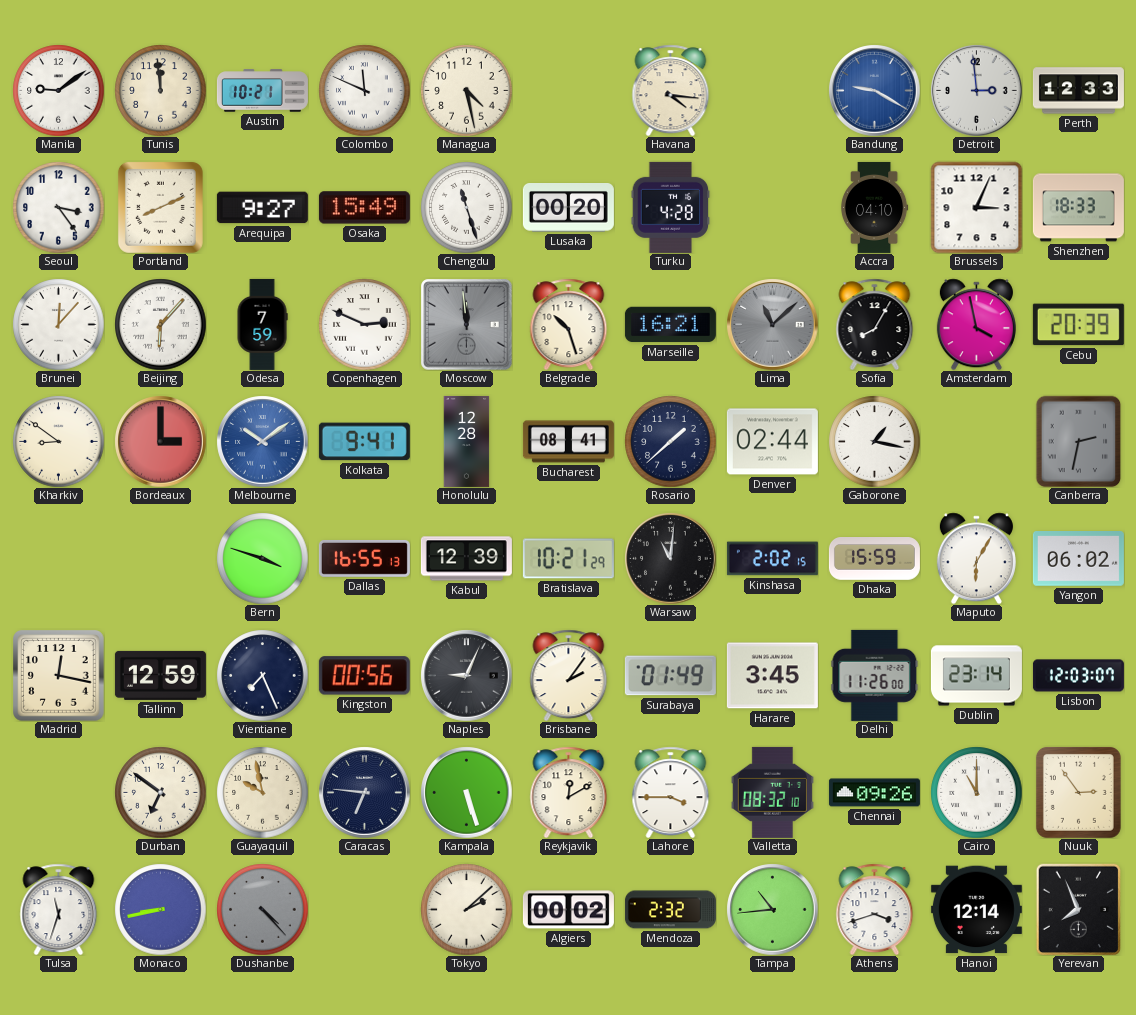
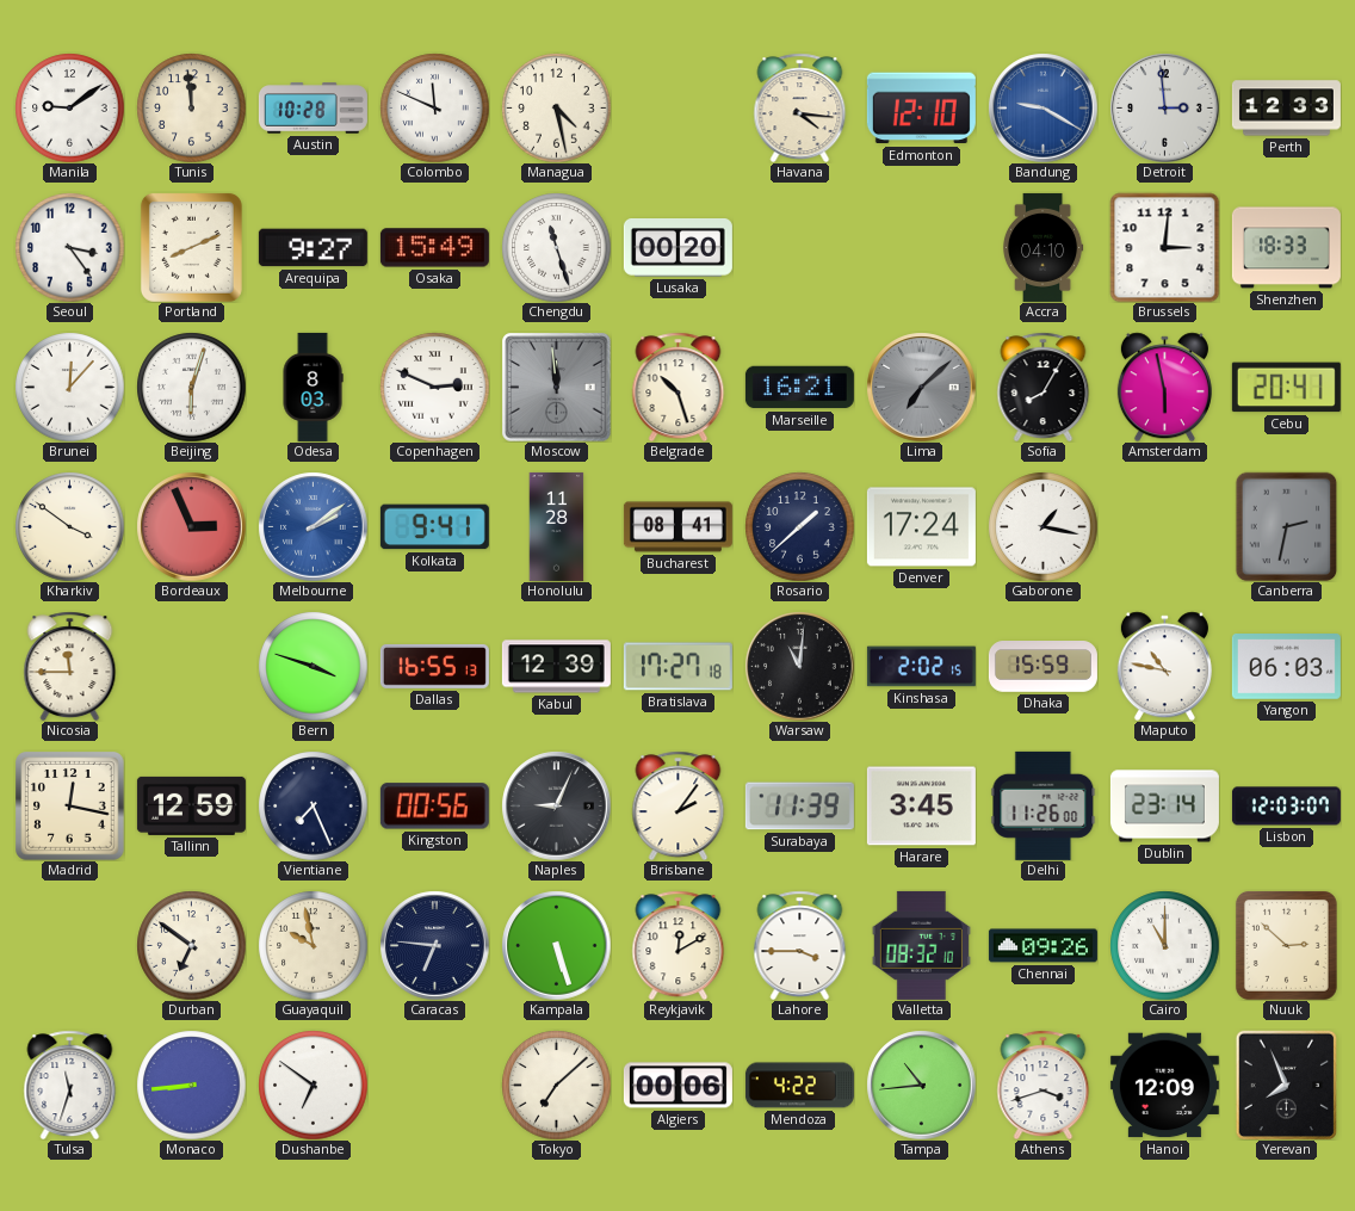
Austin: 10:21 -> 10:28 (313, 109)
Edmonton: none -> 12:10 (921, 109)
Turku: 4:28 -> none (671, 207)
Brussels: 3:04 -> 3:01 (1164, 247)
Beijing: 6:07 -> 6:03 (191, 387)
Odesa: 7:59 -> 8:03 (313, 387)
Lima: 11:08 -> 7:08 (921, 387)
Amsterdam: 3:58 -> 5:58 (1164, 387)
Cebu: 20:39 -> 20:41 (1286, 388)
Kharkiv: 8:51 -> 3:51 (69, 526)
Bordeaux: 3:00 -> 2:56 (191, 526)
Melbourne: 10:09 -> 2:09 (313, 526)
Honolulu: 12:28 -> 11:28 (557, 526)
Denver: 02:44 -> 17:24 (921, 527)
Nicosia: none -> 11:45 (70, 666)
Bratislava: 10:21 -> 17:27 (677, 667)
Maputo: 6:05 -> 10:47 (1164, 666)
Yangon: 06:02 -> 06:03 (1286, 667)
Surabaya: 01:49 -> 11:39 (799, 807)
Nuuk: 2:54 -> 2:52 (1286, 945)
Monaco: 8:43 -> 8:44 (191, 1085)
Dushanbe: 4:23 -> 6:51 (313, 1085)
Dushanbe dial: grey -> white (313, 1085)
Tokyo: 2:08 -> 7:08 (556, 1085)
Algiers: 00:02 -> 00:06 (677, 1086)
Mendoza: 2:32 -> 4:22 (799, 1086)
Hanoi: 12:14 -> 12:09 (1164, 1086)
